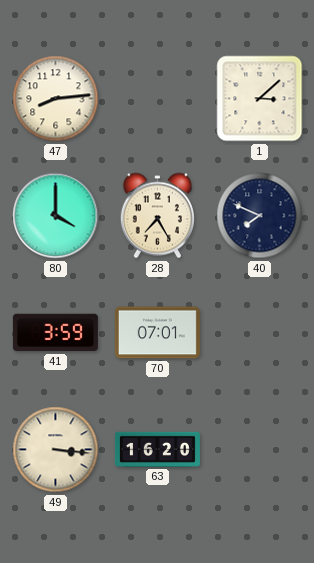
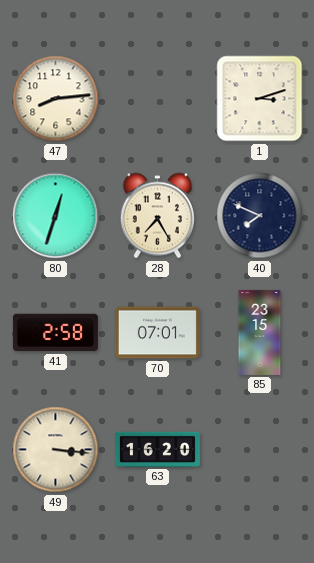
1: 3:08 -> 3:12 (260, 99)
80: 4:00 -> 12:33 (56, 216)
41: 3:59 -> 2:58 (55, 333)
85: none -> 23:15 (260, 332)
